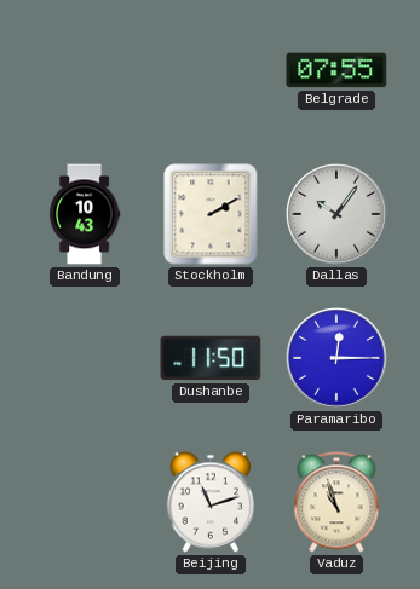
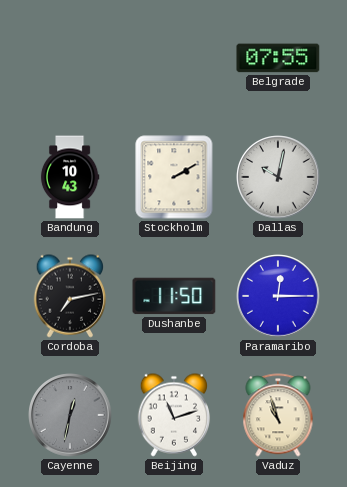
Dallas: 10:06 -> 10:02 (278, 177)
Cordoba: none -> 7:13 (70, 296)
Cayenne: none -> 12:32 (70, 415)
